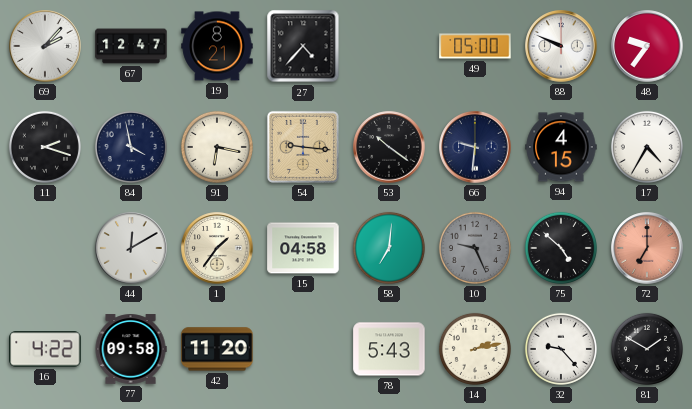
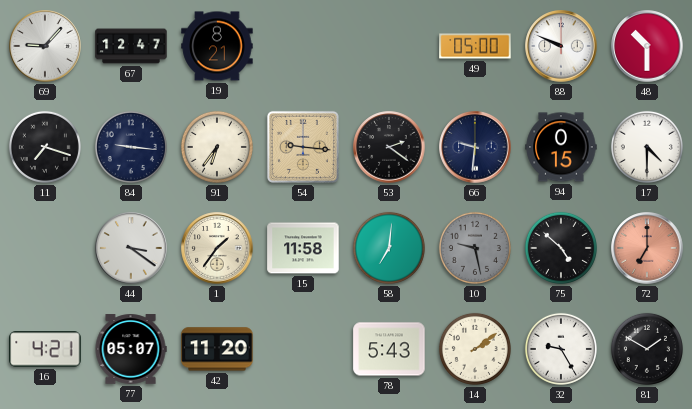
69: 2:07 -> 9:07 (45, 46)
27: 4:37 -> none (303, 46)
48: 9:36 -> 10:30 (647, 46)
11: 2:18 -> 7:18 (45, 147)
84: 3:58 -> 9:16 (131, 147)
91: 6:17 -> 6:36 (217, 147)
53: 10:21 -> 2:21 (389, 147)
94: 4:15 -> 0:15 (561, 147)
17: 4:35 -> 4:30 (647, 147)
44: 12:10 -> 3:21 (131, 248)
15: 04:58 -> 11:58 (303, 248)
10: 9:26 -> 9:28 (475, 248)
16: 4:22 -> 4:21 (45, 349)
77: 09:58 -> 05:07 (131, 349)
14: 2:13 -> 2:09 (475, 349)
32: 9:23 -> 9:25 (561, 349)
